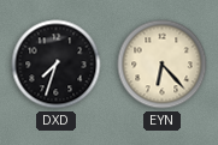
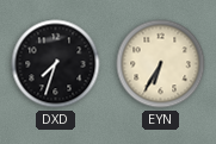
EYN: 6:23 -> 6:35 (161, 64)
